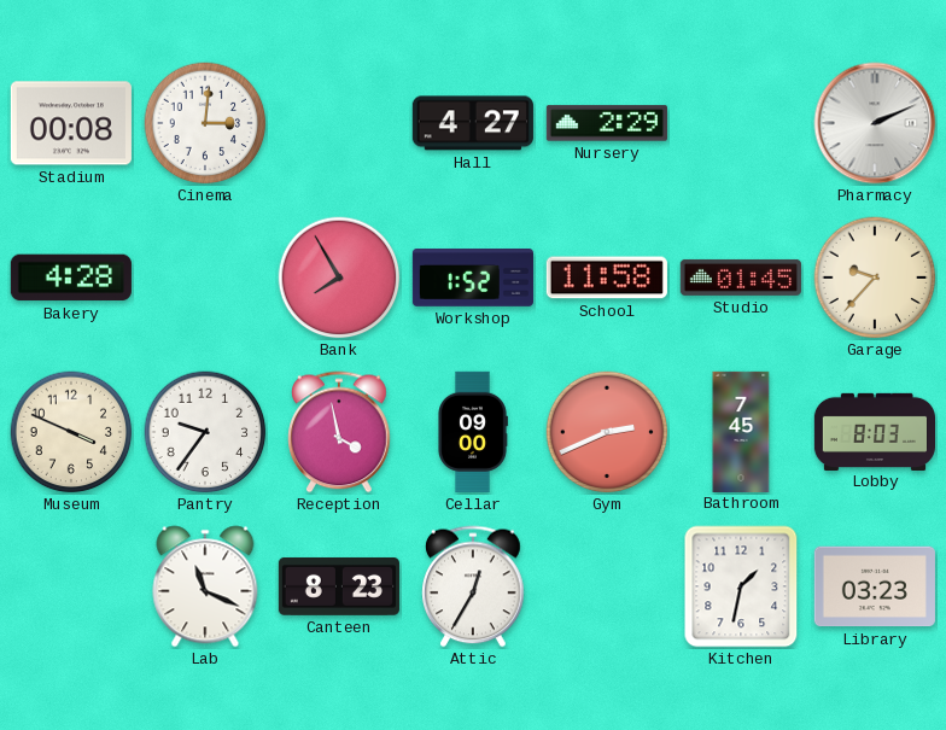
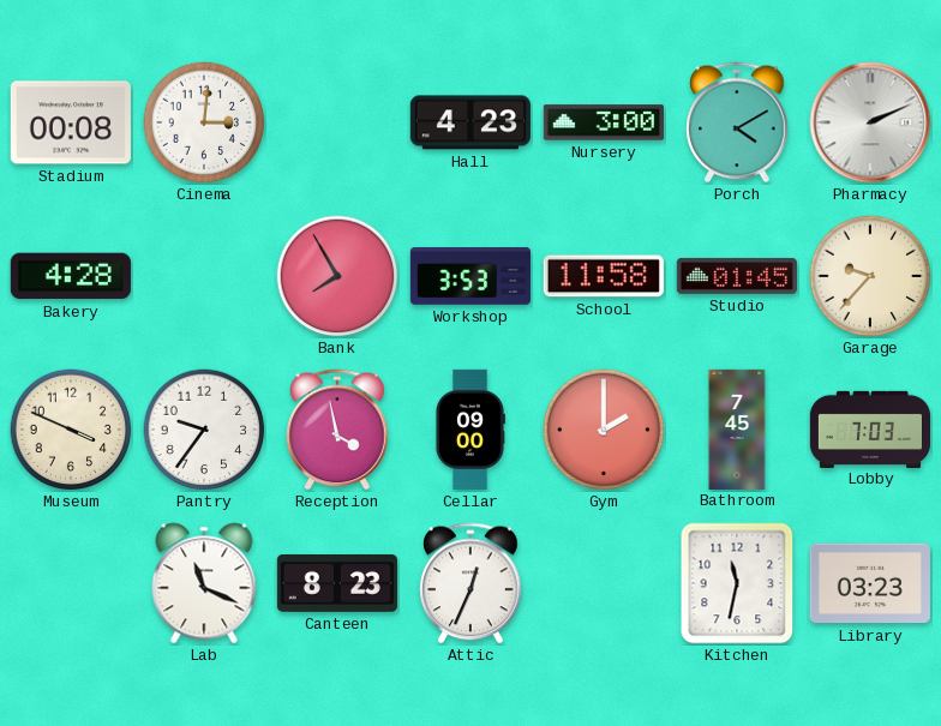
Hall: 4:27 -> 4:23 (470, 122)
Nursery: 2:29 -> 3:00 (604, 122)
Porch: none -> 4:10 (737, 122)
Workshop: 1:52 -> 3:53 (470, 277)
Gym: 2:41 -> 2:00 (604, 430)
Lobby: 8:03 -> 7:03 (869, 428)
Attic: 12:35 -> 12:34 (470, 583)
Kitchen: 1:32 -> 11:32 (737, 583)
